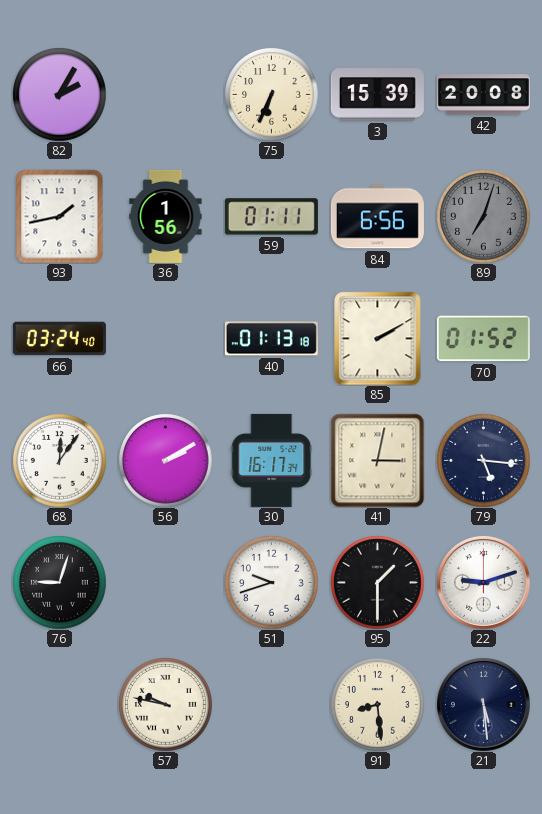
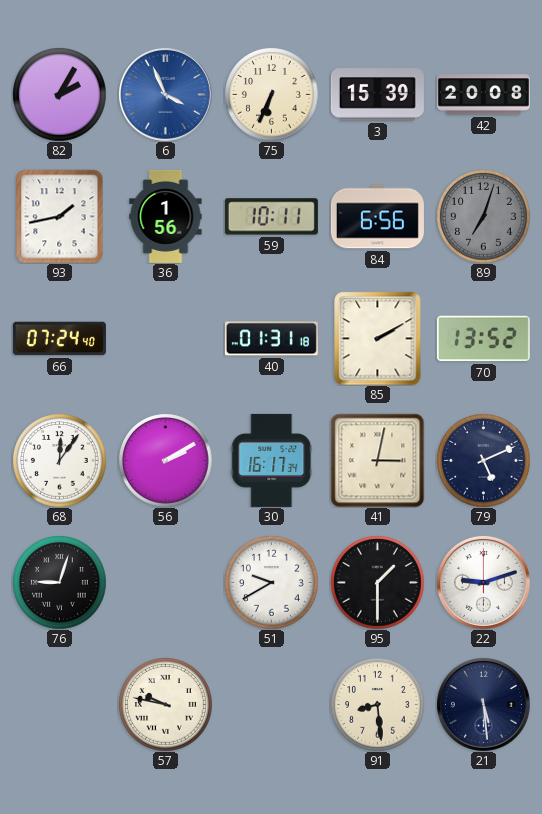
6: none -> 3:56 (165, 94)
59: 01:11 -> 10:11 (271, 217)
66: 03:24 -> 07:24 (59, 339)
40: 01:13 -> 01:31 (271, 339)
70: 01:52 -> 13:52 (483, 339)
79: 5:16 -> 5:11 (484, 461)
51: 9:42 -> 9:40 (272, 583)
